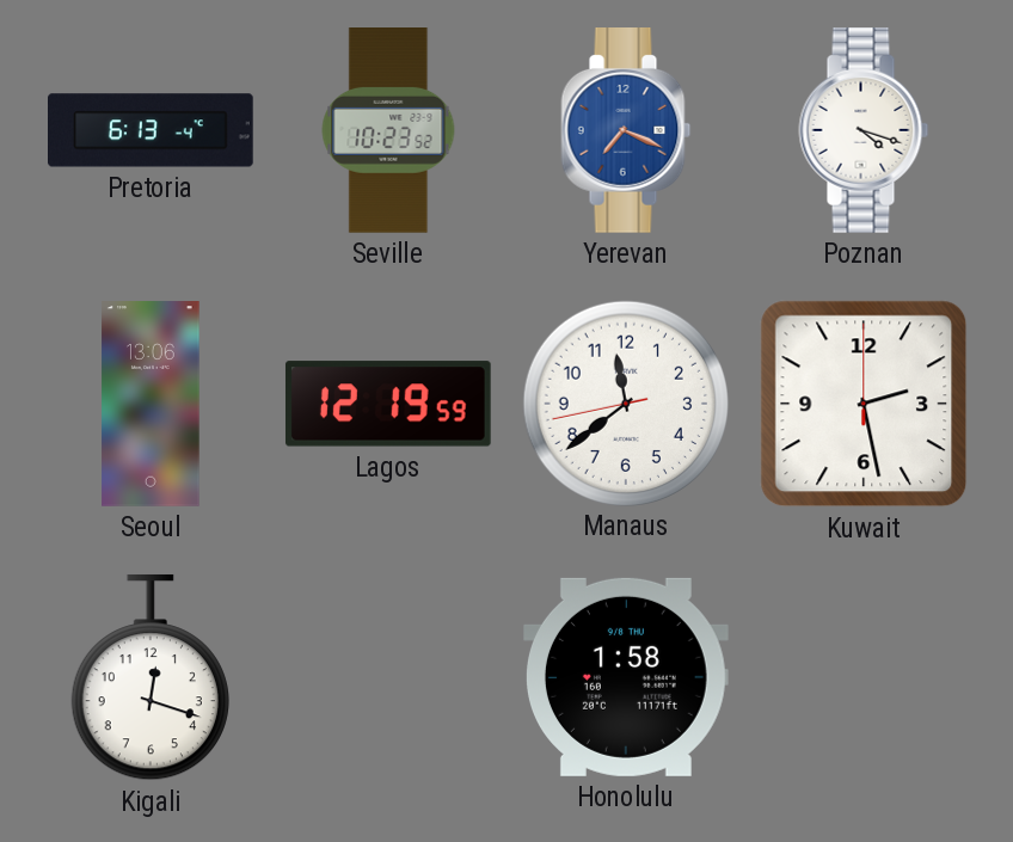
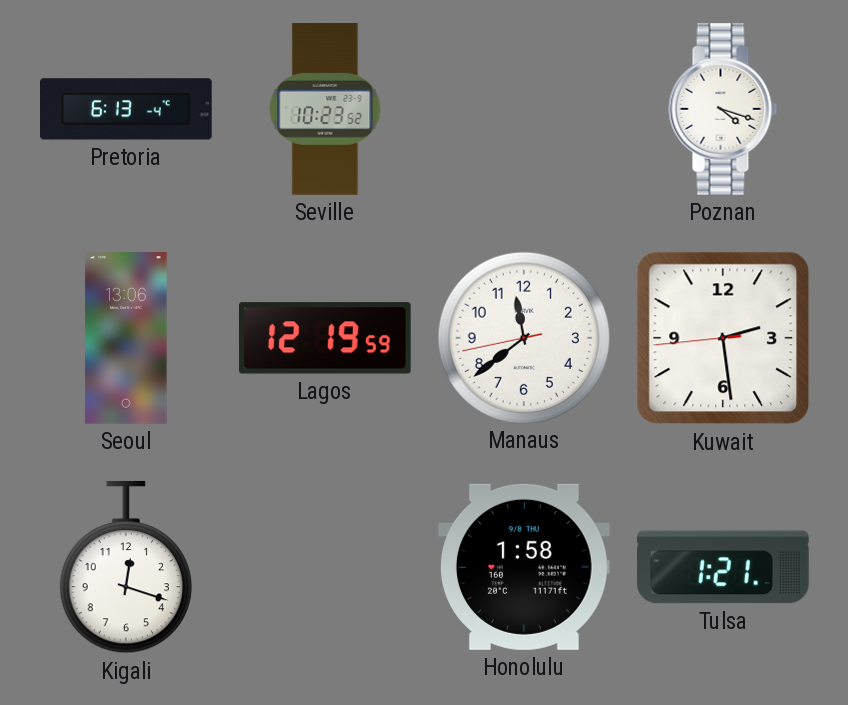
Yerevan: 7:19 -> none (626, 131)
Kuwait: 2:28:00 -> 2:28:44 (723, 338)
Tulsa: none -> 1:21 (724, 567)
